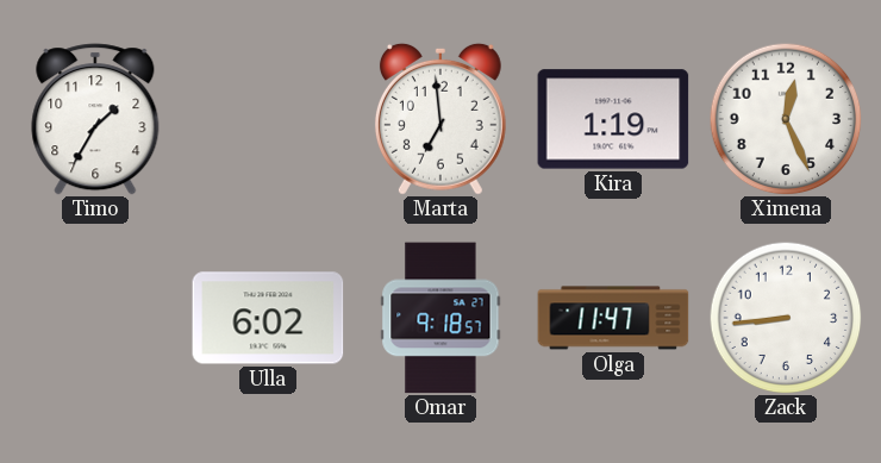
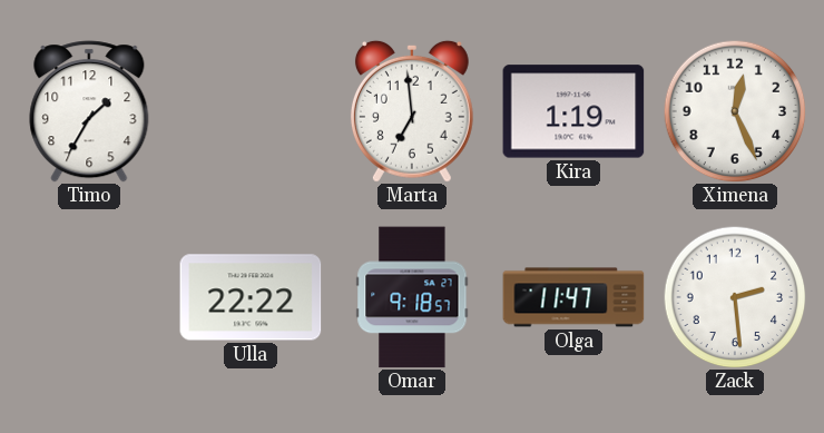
Ulla: 6:02 -> 22:22 (251, 297)
Zack: 8:44 -> 2:29 (735, 297)
